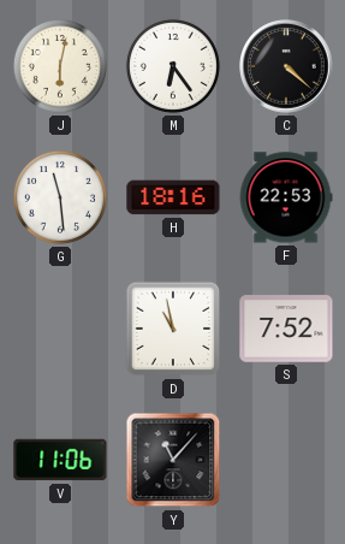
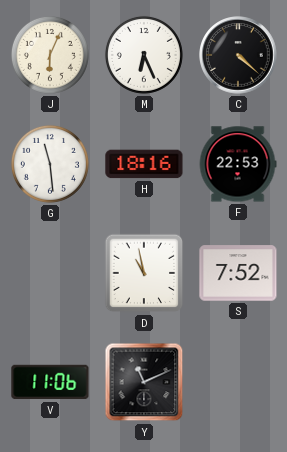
J: 6:02 -> 6:04 (50, 55)
M: 6:24 -> 6:26 (144, 55)
Y: 11:07 -> 11:11 (144, 382)
